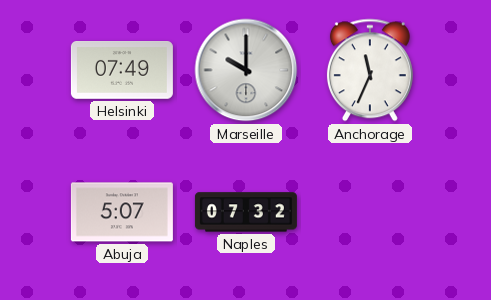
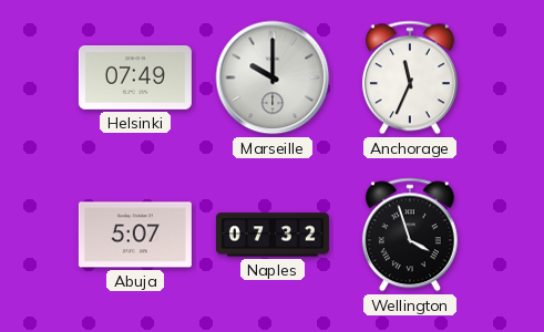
Wellington: none -> 3:57 (410, 235)
